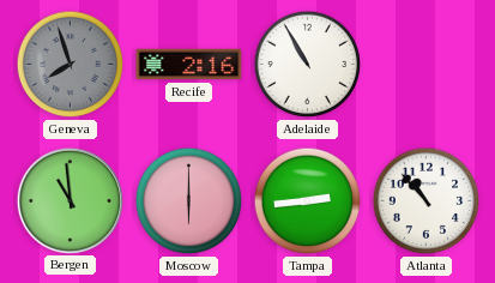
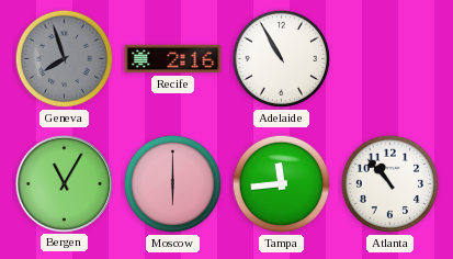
Bergen: 10:59 -> 11:05 (64, 183)
Tampa: 2:44 -> 11:44 (282, 184)
